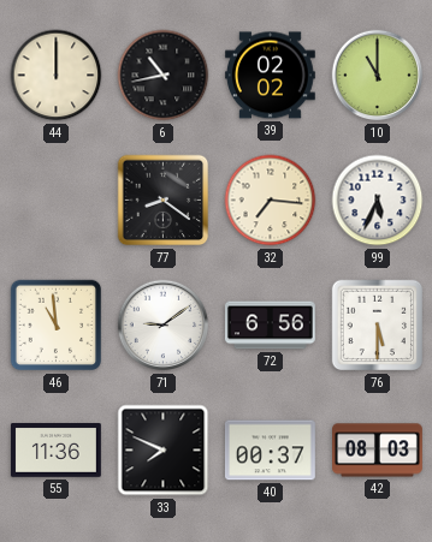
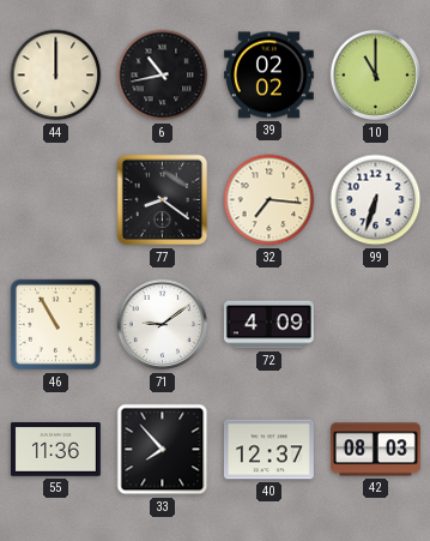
99: 5:34 -> 6:33 (376, 200)
46: 10:59 -> 10:55 (56, 325)
72: 6:56 -> 4:09 (268, 325)
76: 5:30 -> none (378, 326)
33: 7:49 -> 7:53 (163, 450)
40: 00:37 -> 12:37 (268, 450)
